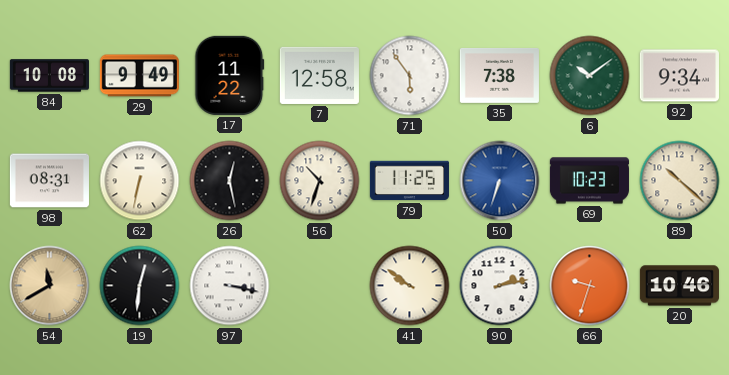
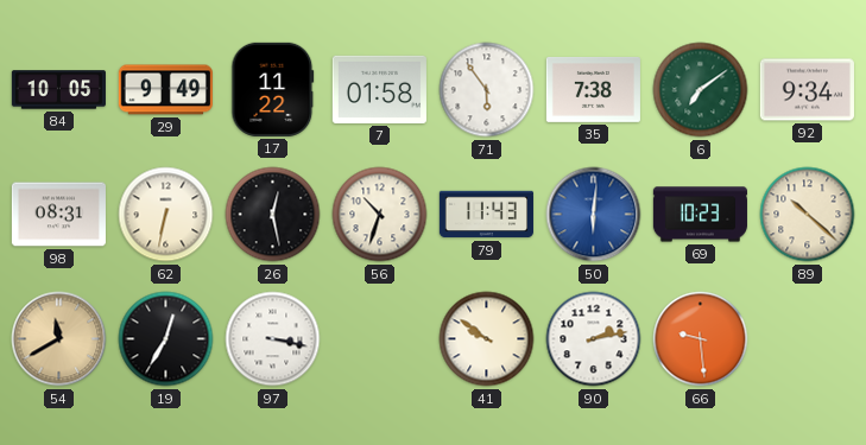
84: 10:08 -> 10:05 (58, 90)
7: 12:58 -> 01:58 (379, 89)
6: 10:09 -> 7:09 (701, 90)
79: 11:25 -> 11:43 (486, 215)
50: 6:33 -> 6:01 (594, 215)
19: 12:31 -> 12:35 (166, 339)
66: 9:33 -> 9:29 (701, 339)
20: 10:46 -> none (679, 286)
